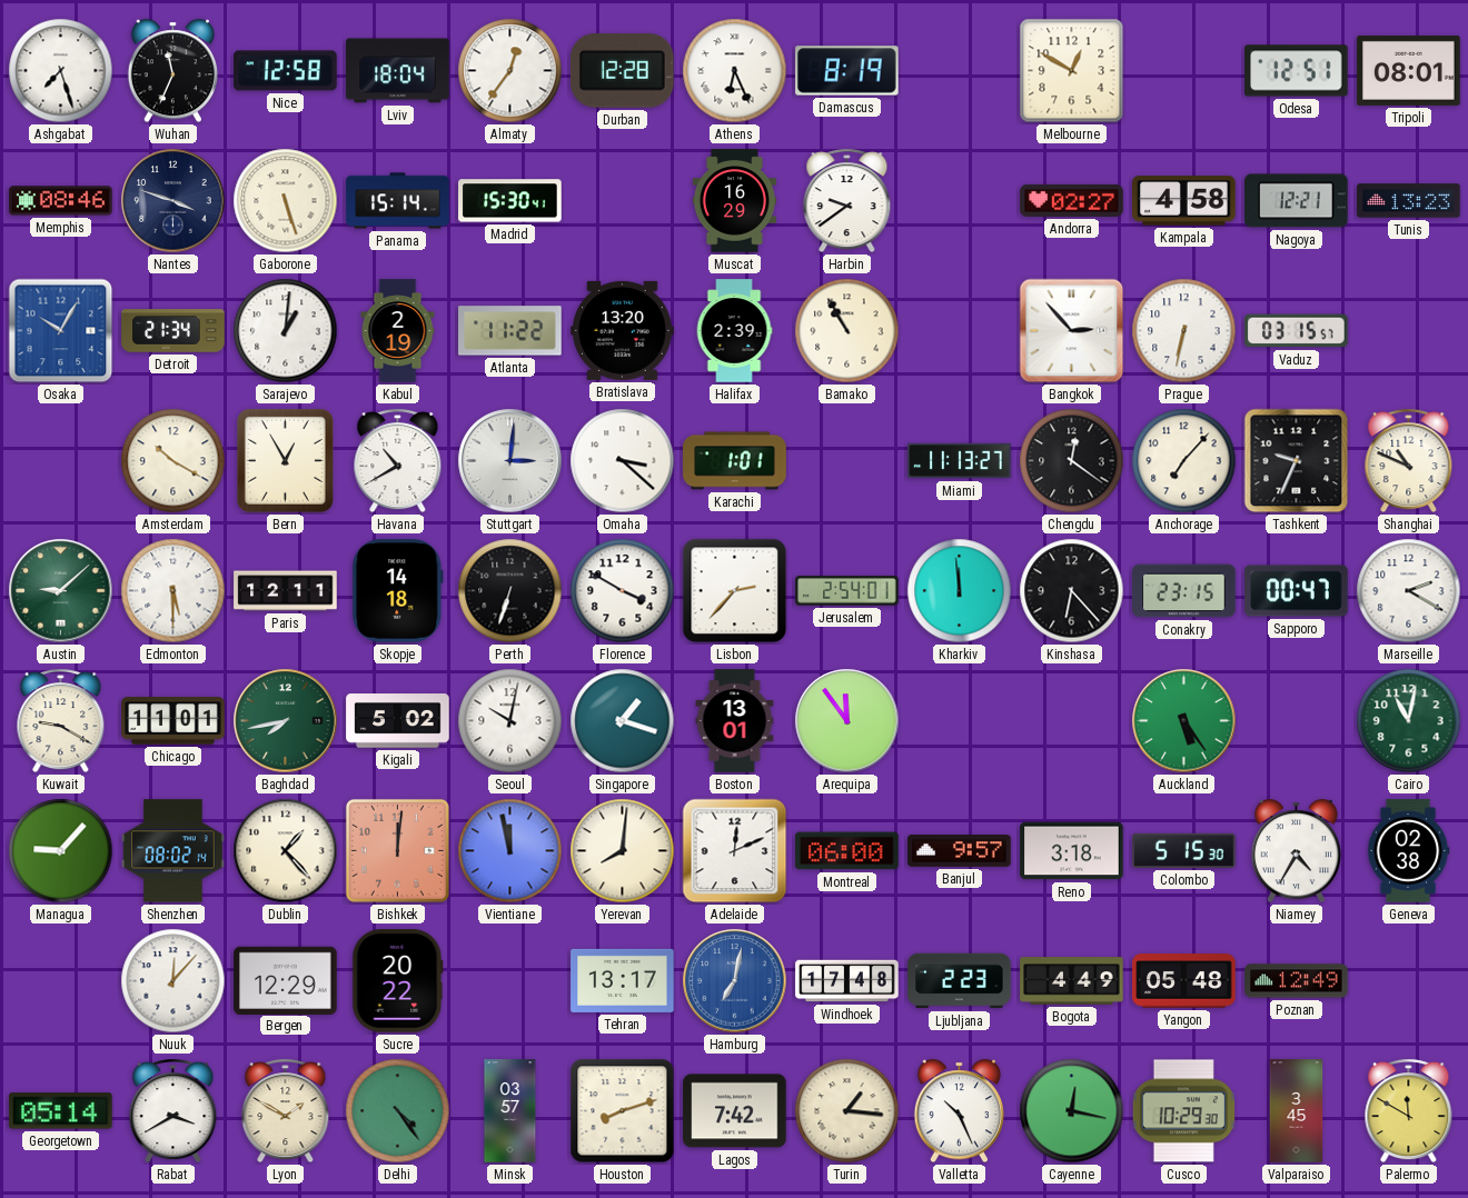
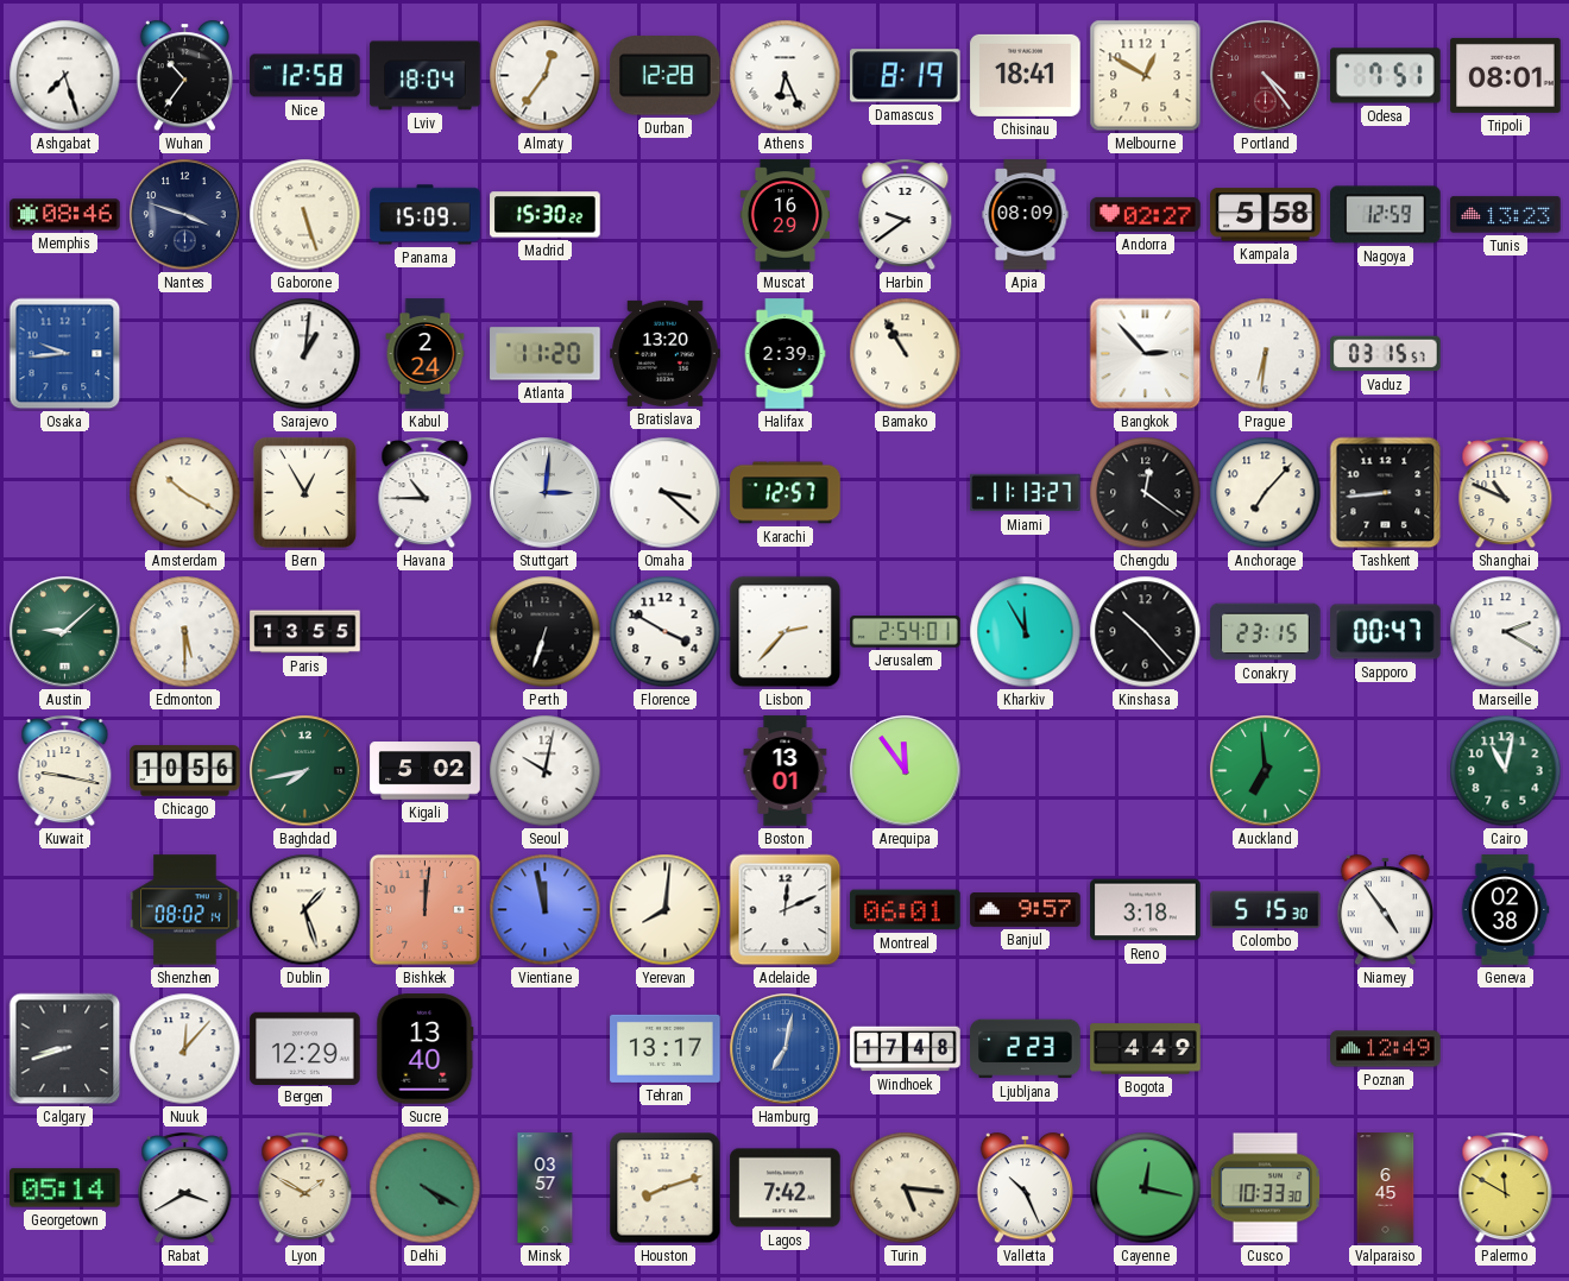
Wuhan: 11:34 -> 10:36 (184, 76)
Chisinau: none -> 18:41 (1026, 75)
Portland: none -> 4:24 (1266, 76)
Odesa: 12:51 -> 7:51 (1386, 76)
Panama: 15:14 -> 15:09 (426, 215)
Madrid: 15:30:41 -> 15:30:22 (546, 215)
Apia: none -> 08:09 (1026, 215)
Kampala: 4:58 -> 5:58 (1266, 215)
Nagoya: 12:21 -> 12:59 (1386, 215)
Osaka: 10:05 -> 9:44 (65, 354)
Detroit: 21:34 -> none (173, 331)
Kabul: 2:19 -> 2:24 (426, 354)
Atlanta: 11:22 -> 11:20 (546, 354)
Prague: 6:32 -> 6:31 (1266, 354)
Havana: 10:40 -> 10:45 (426, 493)
Karachi: 1:01 -> 12:57 (786, 493)
Tashkent: 9:34 -> 8:44 (1386, 493)
Paris: 12:11 -> 13:55 (305, 632)
Skopje: 14:18 -> none (397, 591)
Kharkiv: 11:59 -> 11:55 (1026, 632)
Kinshasa: 6:23 -> 10:23 (1146, 632)
Kuwait: 9:20 -> 9:17 (65, 771)
Chicago: 11:01 -> 10:56 (185, 771)
Singapore: 1:18 -> none (623, 721)
Auckland: 5:24 -> 6:59 (1266, 771)
Managua: 9:07 -> none (61, 851)
Dublin: 1:23 -> 1:27 (305, 910)
Montreal: 06:00 -> 06:01 (906, 910)
Niamey: 4:35 -> 4:54 (1385, 910)
Calgary: none -> 8:42 (65, 1049)
Sucre: 20:22 -> 13:40 (426, 1049)
Yangon: 05:48 -> none (1184, 981)
Delhi: 4:24 -> 4:20 (426, 1188)
Turin: 1:16 -> 5:16 (906, 1188)
Cusco: 10:29 -> 10:33 (1265, 1188)
Valparaiso: 3:45 -> 6:45 (1386, 1188)
